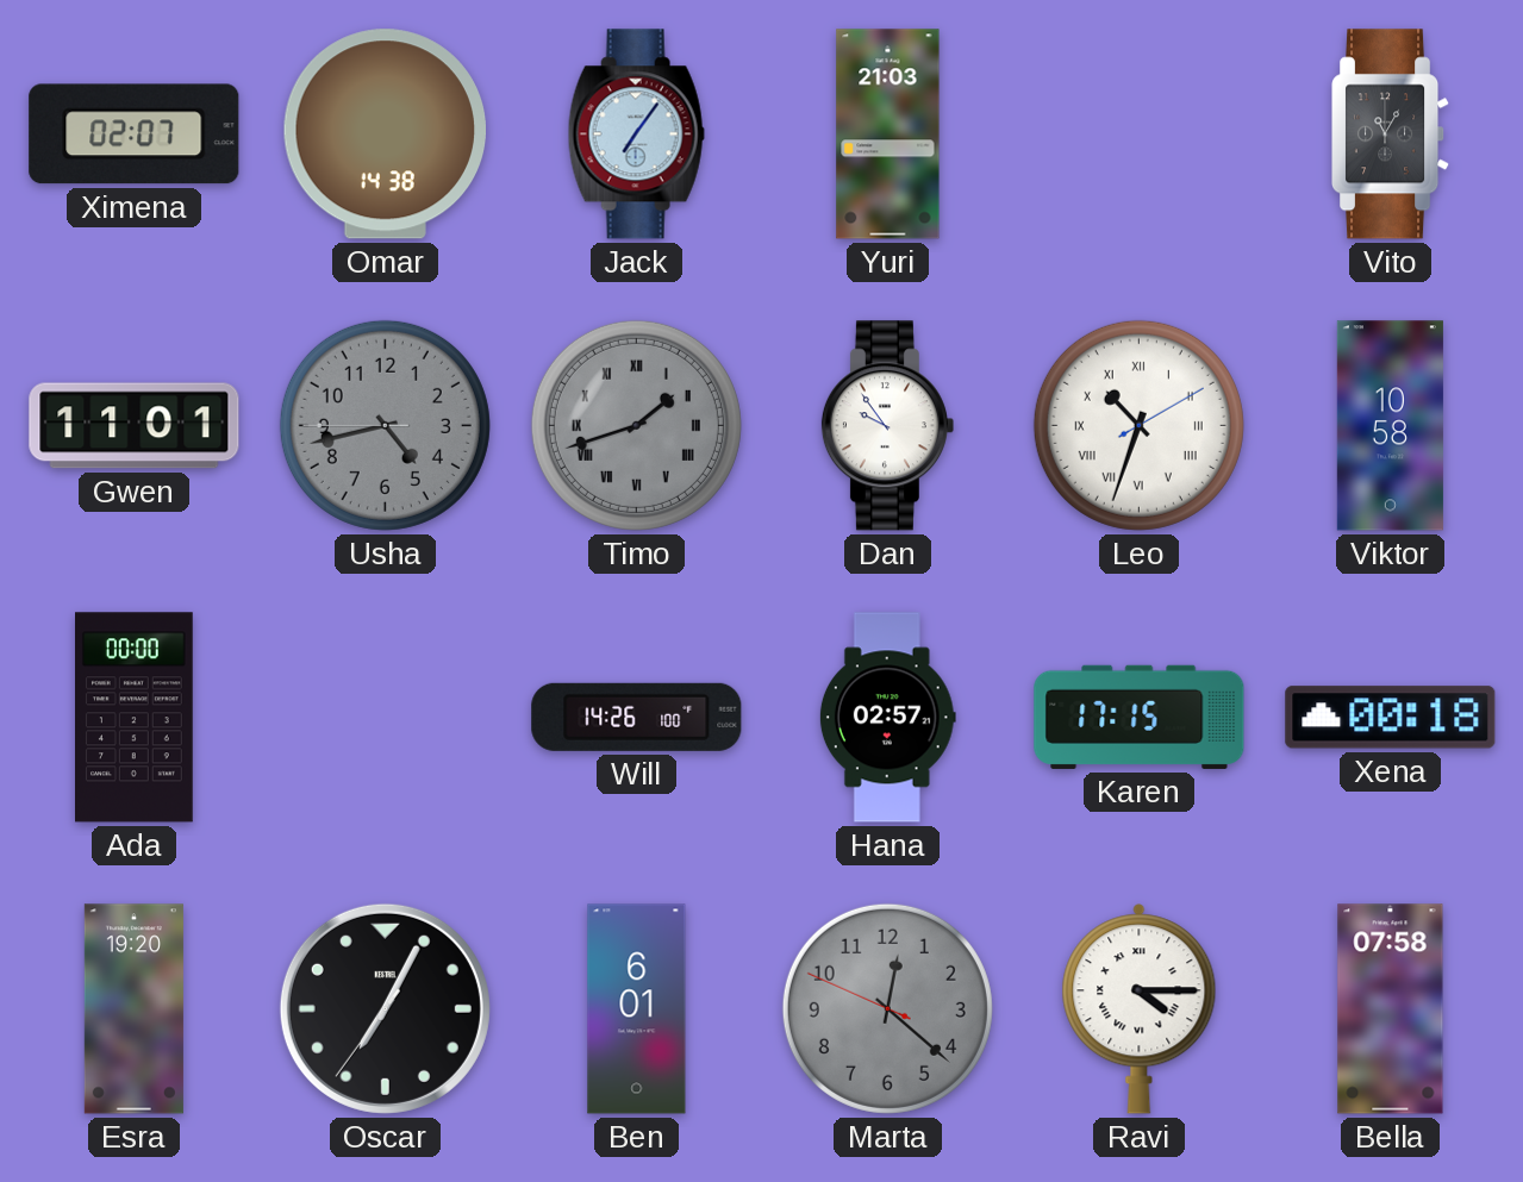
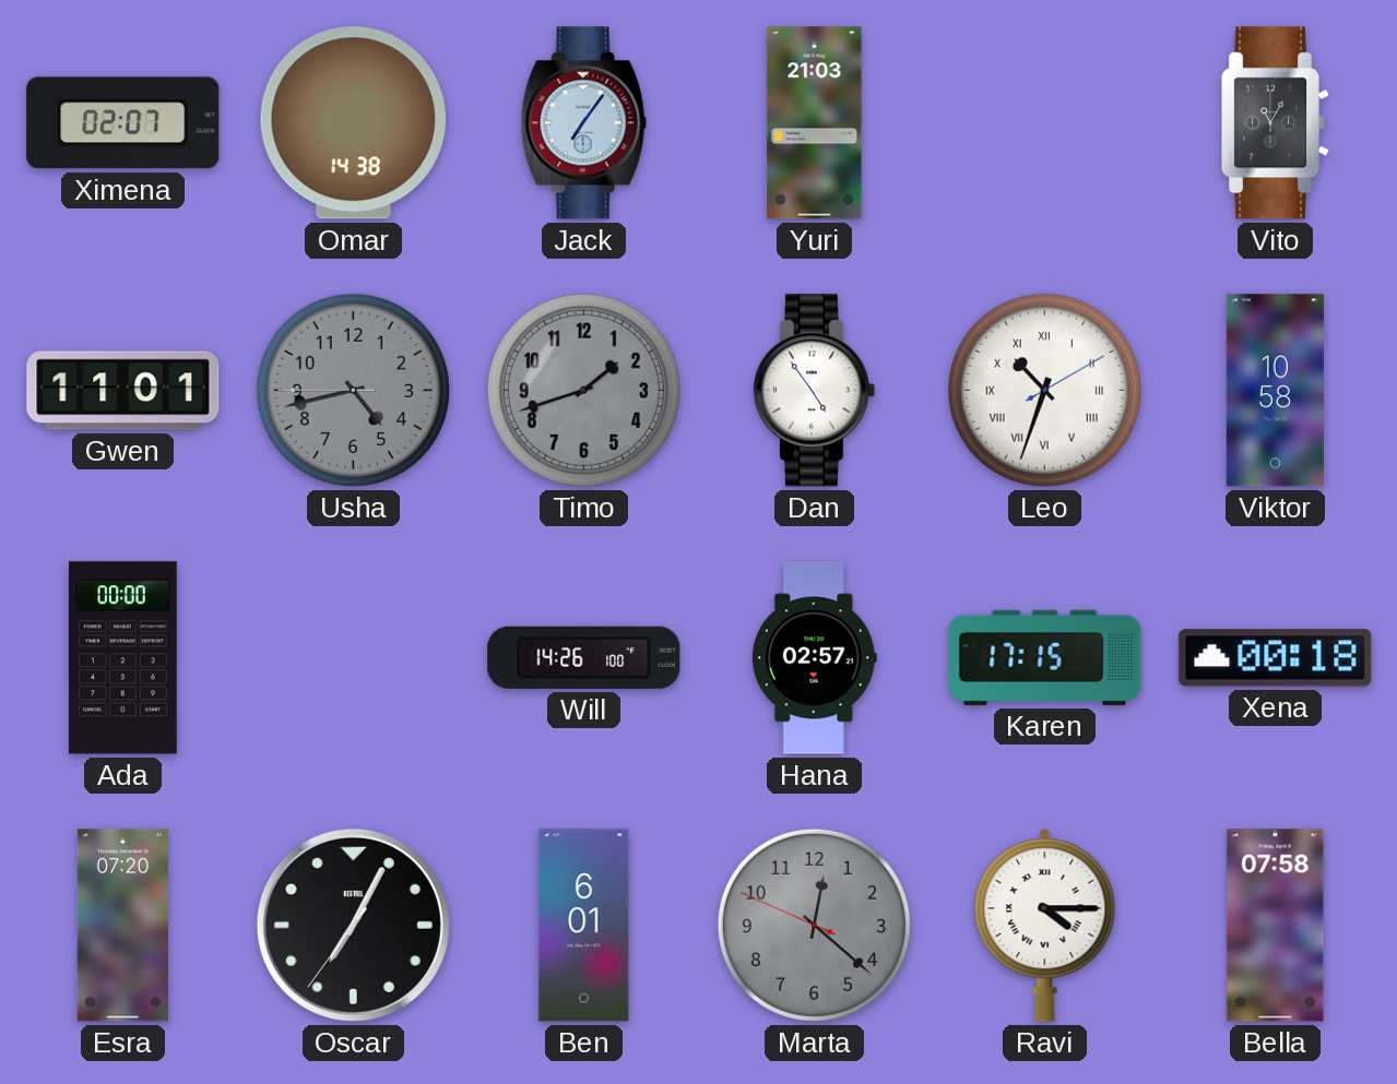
Timo numerals: Roman -> Arabic (583, 390)
Dan: 9:54 -> 4:54 (814, 391)
Esra: 19:20 -> 07:20 (122, 926)
